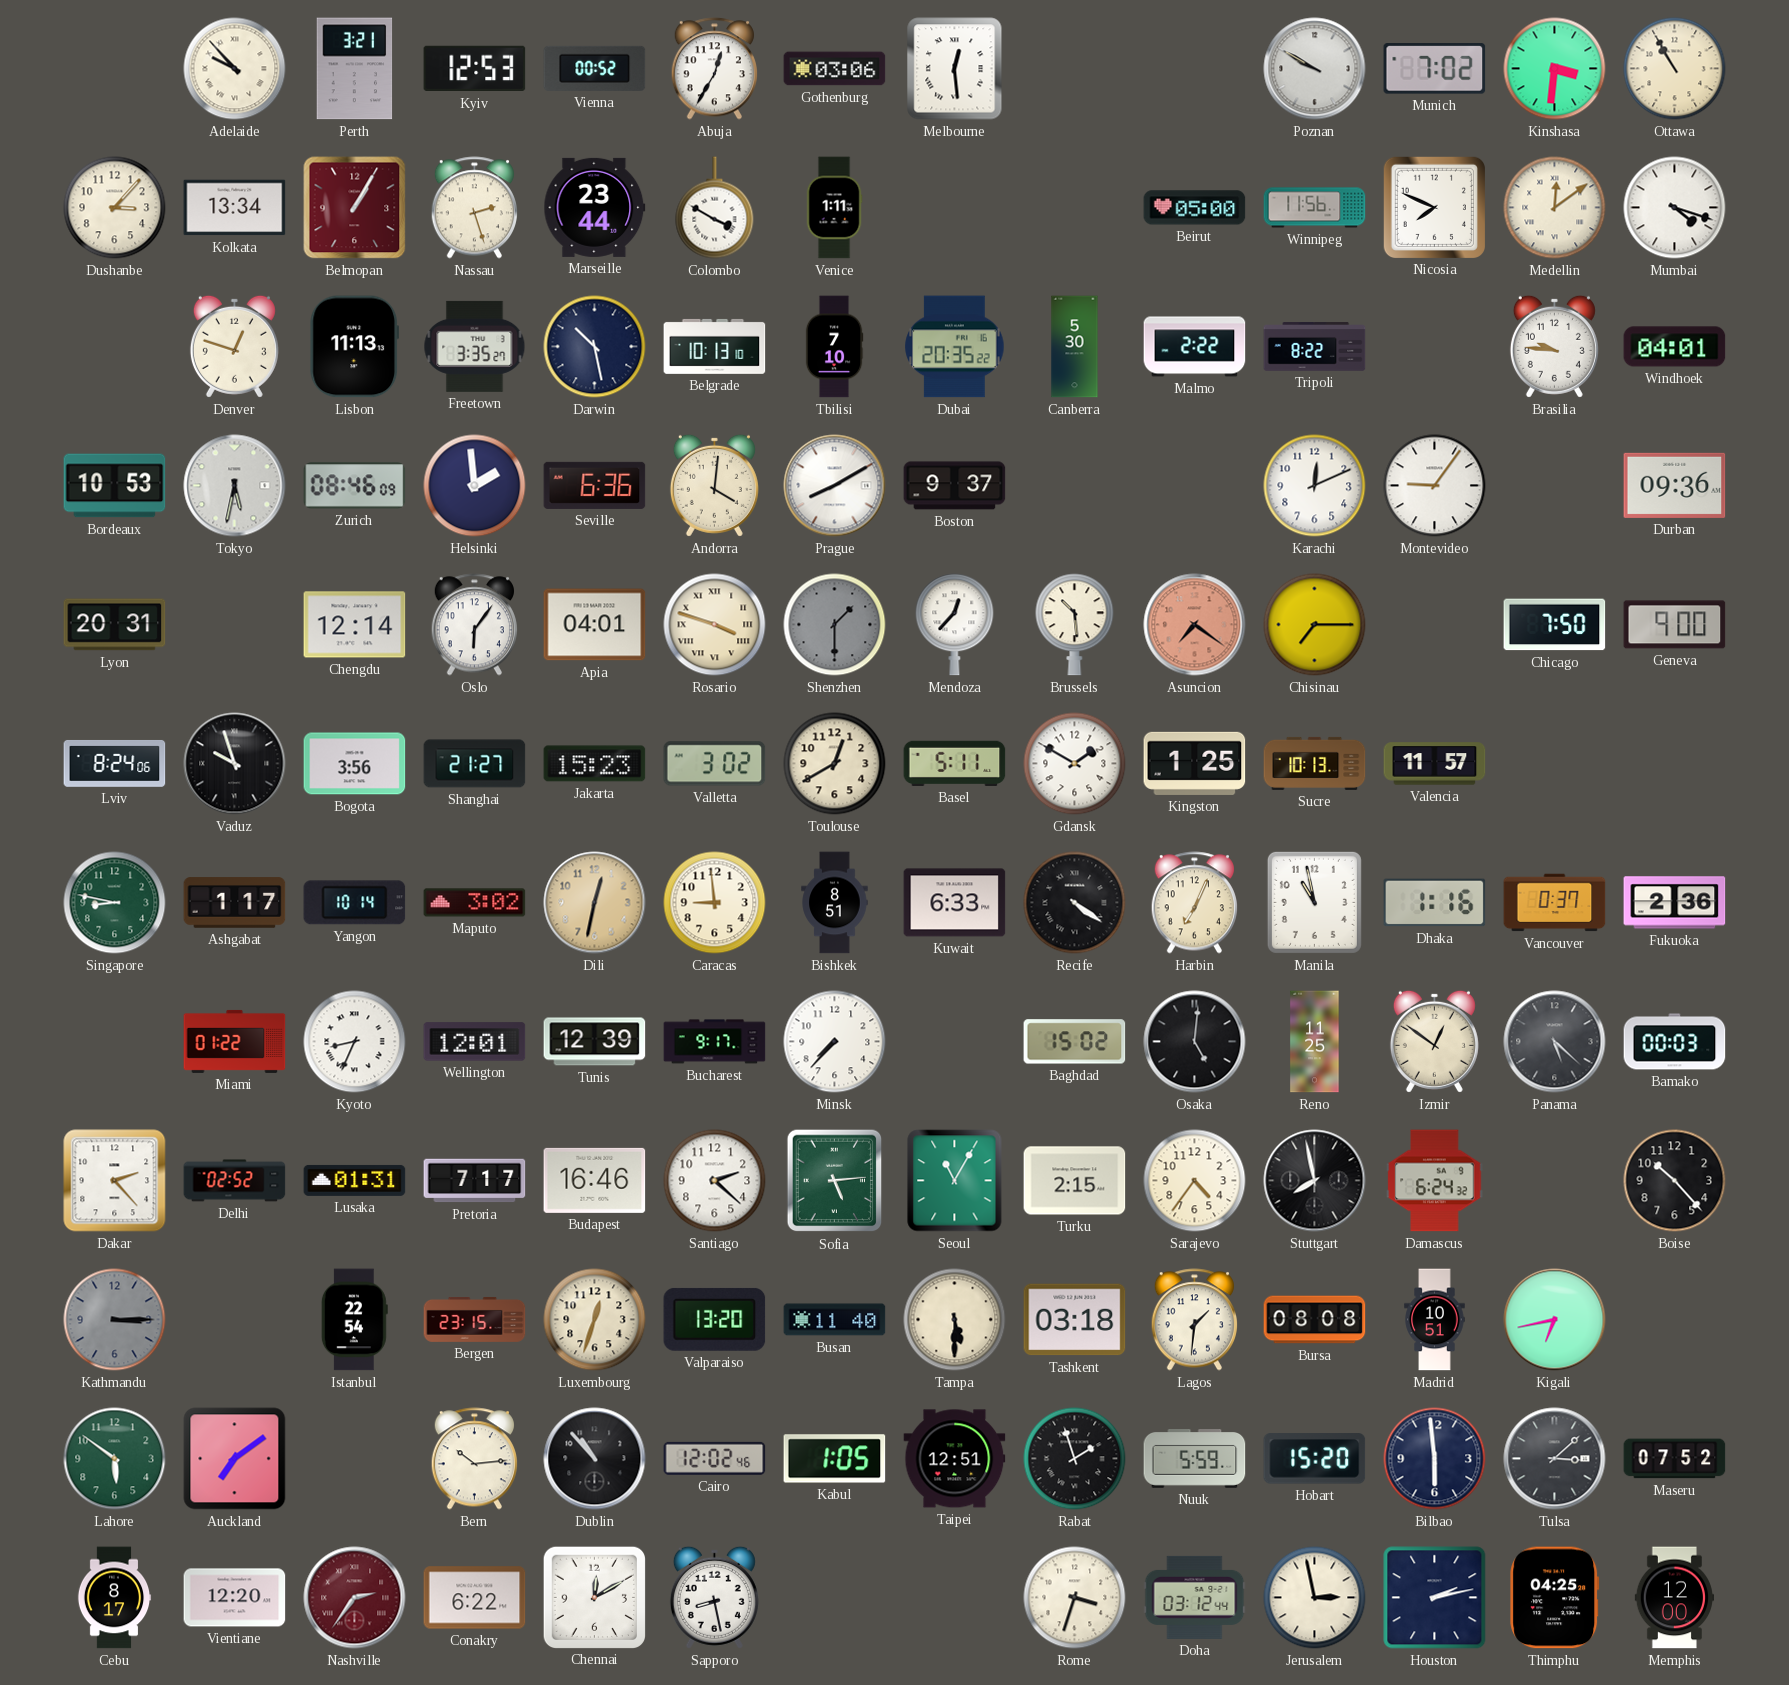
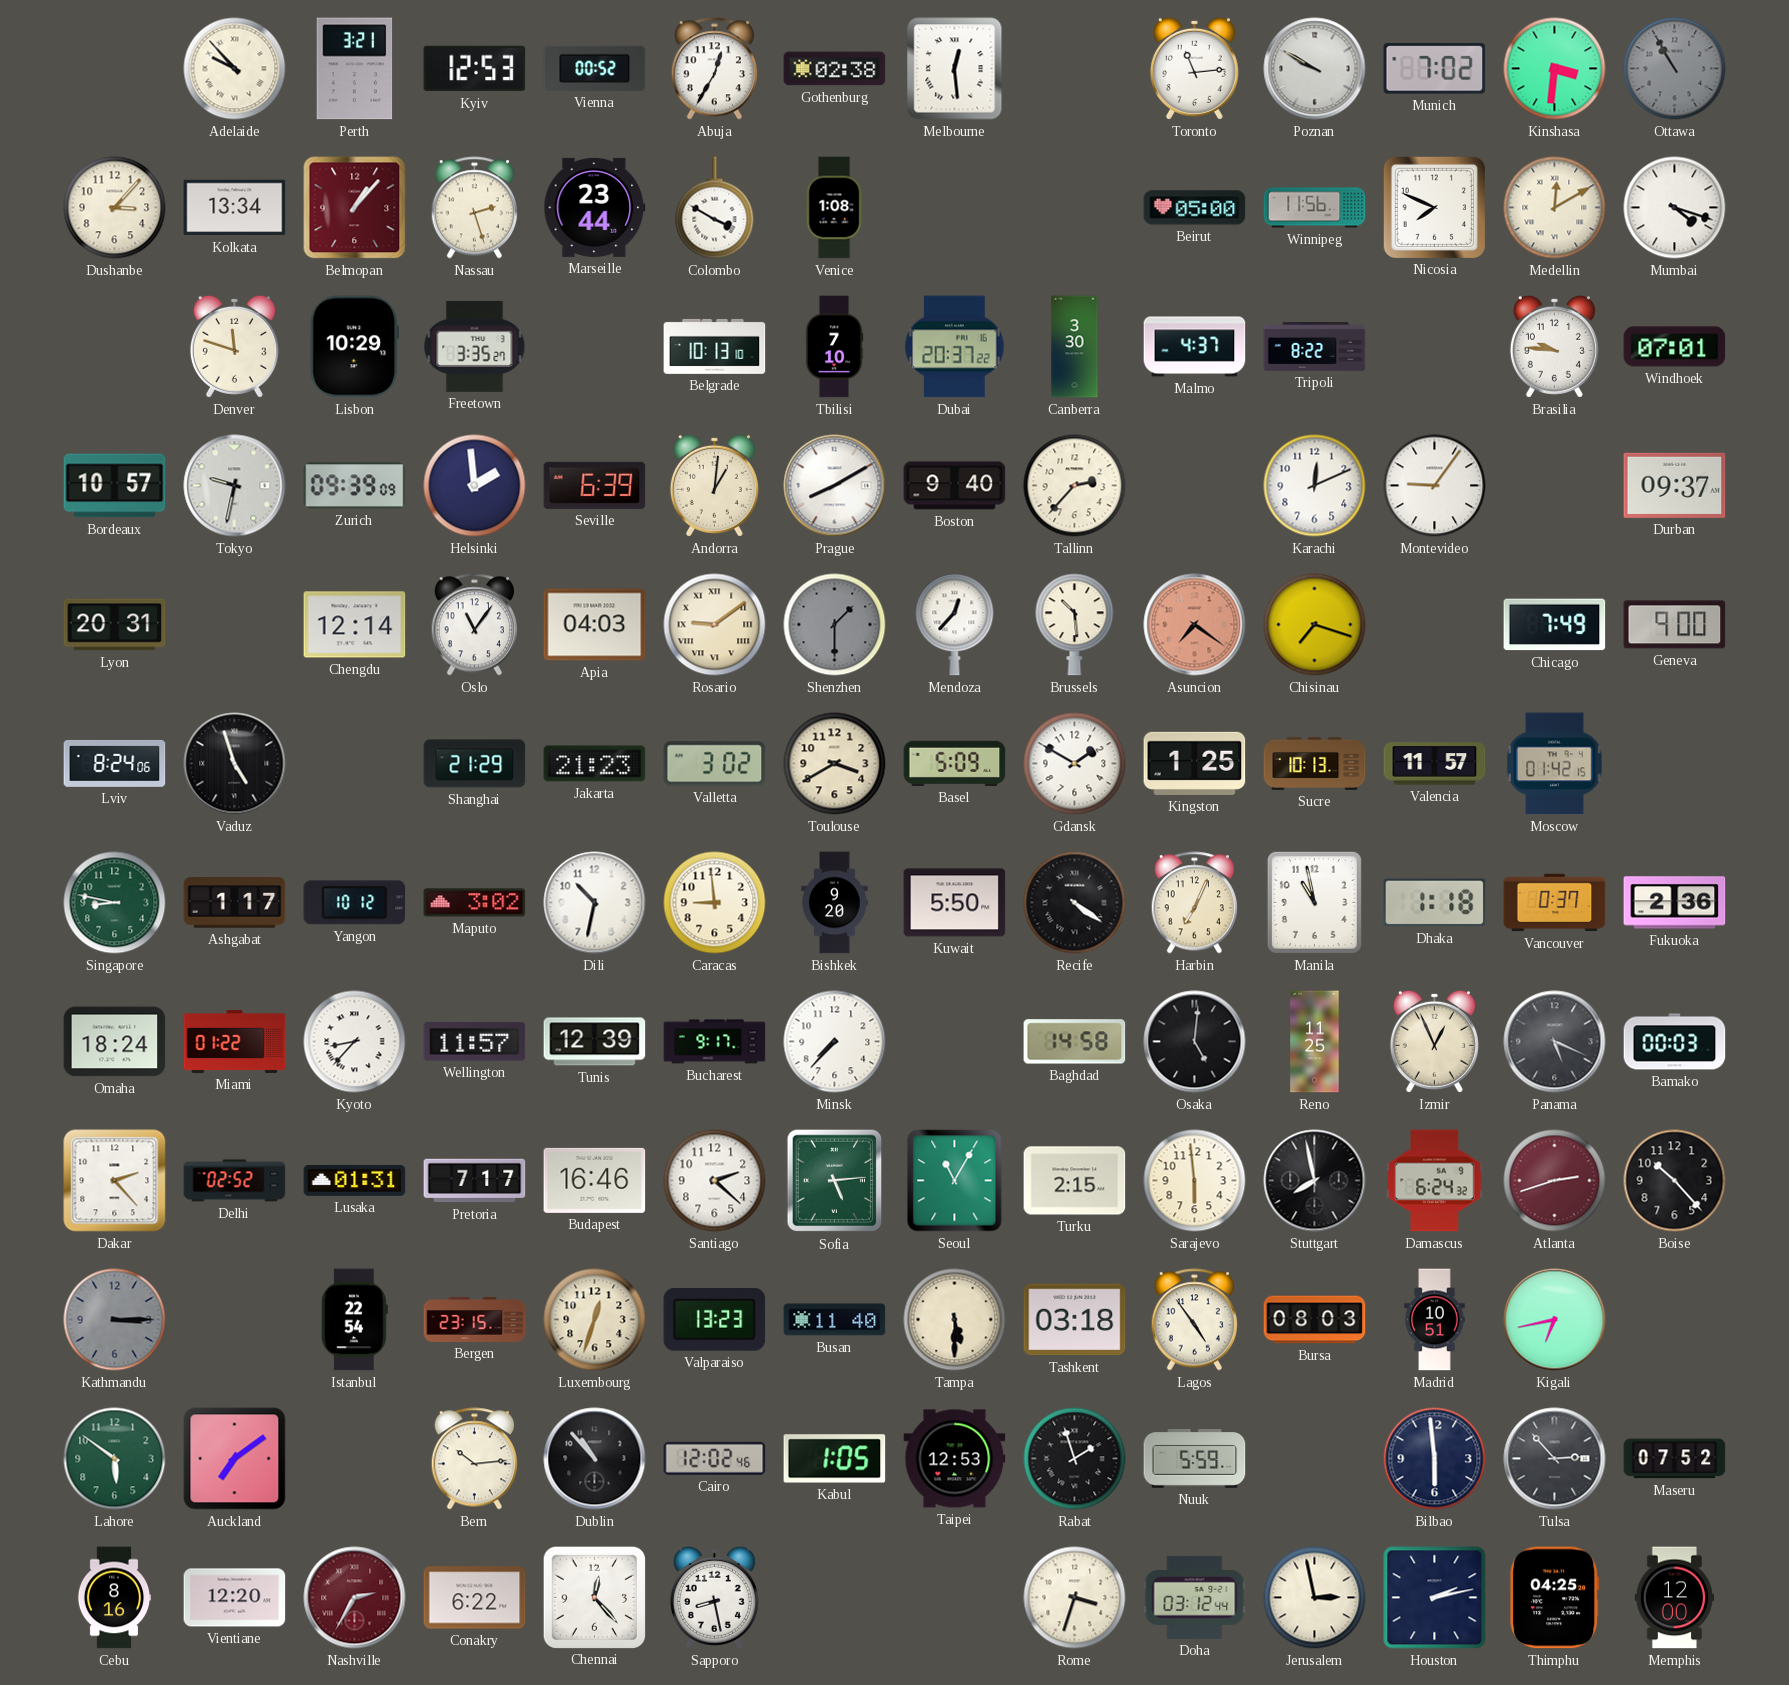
Gothenburg: 03:06 -> 02:38 (835, 69)
Toronto: none -> 11:14 (1194, 68)
Ottawa dial: cream -> grey (1675, 69)
Belmopan: 1:05 -> 1:07 (355, 208)
Venice: 1:11 -> 1:08 (834, 208)
Medellin: 12:09 -> 12:10 (1555, 208)
Denver: 12:48 -> 11:48 (234, 346)
Lisbon: 11:13 -> 10:29 (354, 347)
Darwin: 10:28 -> none (595, 347)
Dubai: 20:35 -> 20:37 (955, 347)
Canberra: 5:30 -> 3:30 (1075, 347)
Malmo: 2:22 -> 4:37 (1195, 347)
Windhoek: 04:01 -> 07:01 (1675, 347)
Bordeaux: 10:53 -> 10:57 (115, 486)
Tokyo: 5:32 -> 9:32 (235, 486)
Zurich: 08:46 -> 09:39 (355, 486)
Seville: 6:36 -> 6:39 (595, 485)
Andorra: 4:01 -> 1:01 (714, 485)
Boston: 9:37 -> 9:40 (955, 486)
Tallinn: none -> 2:37 (1075, 486)
Durban: 09:36 -> 09:37 (1675, 485)
Oslo: 6:06 -> 11:06 (474, 625)
Apia: 04:01 -> 04:03 (595, 625)
Rosario: 3:48 -> 9:09 (715, 625)
Chisinau: 7:15 -> 7:18 (1315, 625)
Chicago: 7:50 -> 7:49 (1555, 625)
Vaduz: 9:57 -> 4:57 (235, 764)
Bogota: 3:56 -> none (355, 764)
Shanghai: 21:27 -> 21:29 (475, 764)
Jakarta: 15:23 -> 21:23 (595, 764)
Toulouse: 12:40 -> 3:40 (835, 764)
Basel: 5:11 -> 5:09 (955, 763)
Moscow: none -> 01:42 (1554, 764)
Yangon: 10:14 -> 10:12 (355, 903)
Dili: 12:32 -> 10:32 (595, 903)
Dili dial: champagne -> white (595, 903)
Bishkek: 8:51 -> 9:20 (835, 903)
Kuwait: 6:33 -> 5:50 (955, 903)
Dhaka: 1:16 -> 1:18 (1435, 903)
Omaha: none -> 18:24 (115, 1042)
Kyoto: 8:34 -> 8:37 (355, 1042)
Wellington: 12:01 -> 11:57 (475, 1042)
Baghdad: 15:02 -> 14:58 (1075, 1042)
Izmir: 12:51 -> 12:56 (1434, 1041)
Panama: 5:22 -> 5:19 (1555, 1042)
Sarajevo: 4:36 -> 5:59 (1195, 1181)
Atlanta: none -> 2:42 (1555, 1181)
Valparaiso: 13:20 -> 13:23 (715, 1319)
Lagos: 1:31 -> 4:54 (1194, 1320)
Bursa: 08:08 -> 08:03 (1315, 1320)
Taipei: 12:51 -> 12:53 (955, 1459)
Hobart: 15:20 -> none (1315, 1459)
Tulsa: 3:08 -> 2:53 (1555, 1459)
Cebu: 8:17 -> 8:16 (114, 1598)
Nashville: 2:36 -> 2:35 (355, 1598)
Chennai: 12:10 -> 12:23 (594, 1597)
